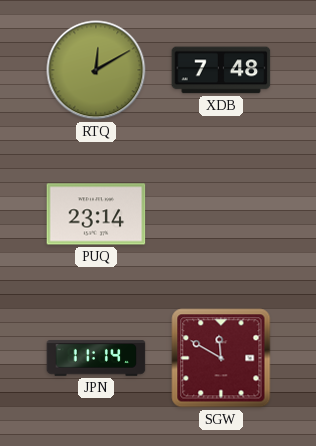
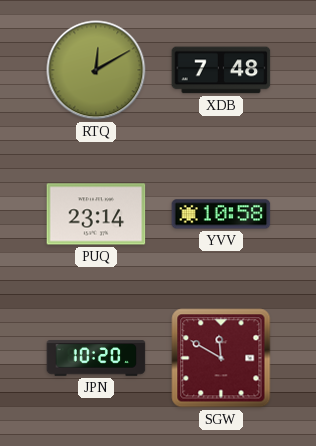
YVV: none -> 10:58 (221, 214)
JPN: 11:14 -> 10:20 (96, 358)
